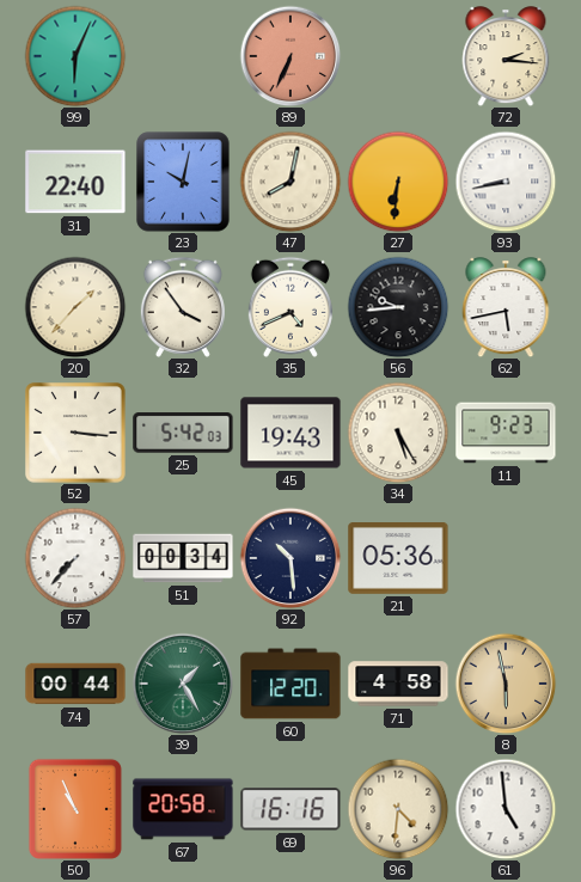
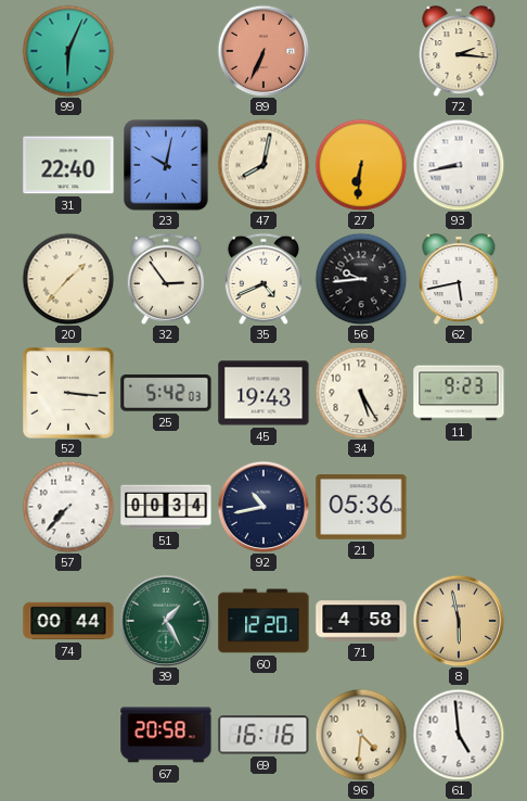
32: 3:54 -> 2:54 (166, 279)
92: 10:29 -> 10:43 (263, 507)
50: 10:56 -> none (75, 809)
